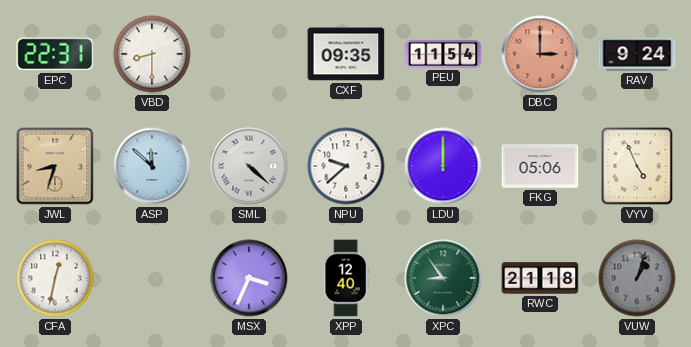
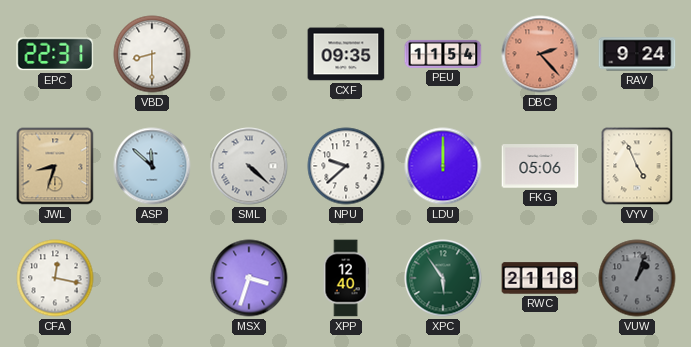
DBC: 3:00 -> 2:23 (540, 54)
CFA: 12:32 -> 12:17 (55, 278)
MSX: 3:34 -> 3:33 (249, 278)
XPC: 8:54 -> 5:54 (443, 278)
